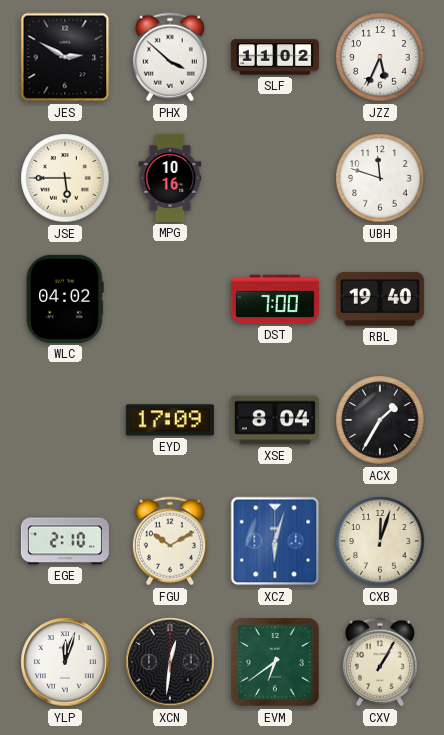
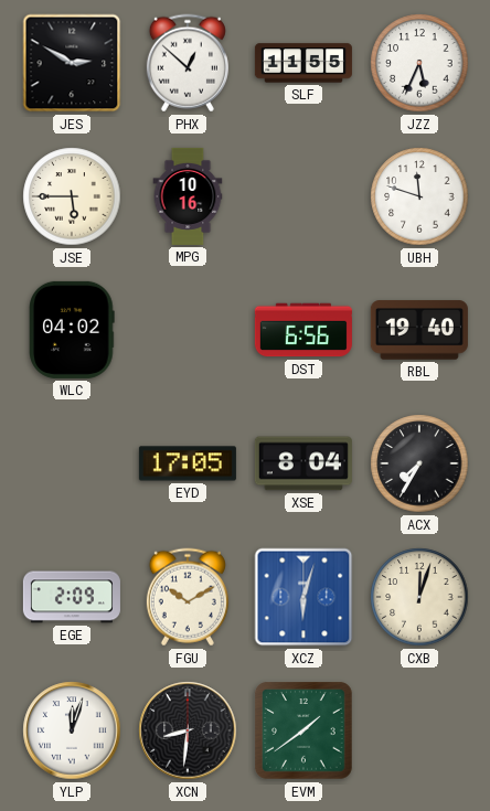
PHX: 3:52 -> 12:52 (188, 63)
SLF: 11:02 -> 11:55 (303, 63)
DST: 7:00 -> 6:56 (303, 330)
EYD: 17:09 -> 17:05 (188, 463)
ACX: 1:35 -> 7:35 (419, 463)
EGE: 2:10 -> 2:09 (72, 597)
XCN: 12:31 -> 8:31 (188, 730)
EVM: 6:39 -> 1:39 (303, 730)
CXV: 1:05 -> none (380, 662)
